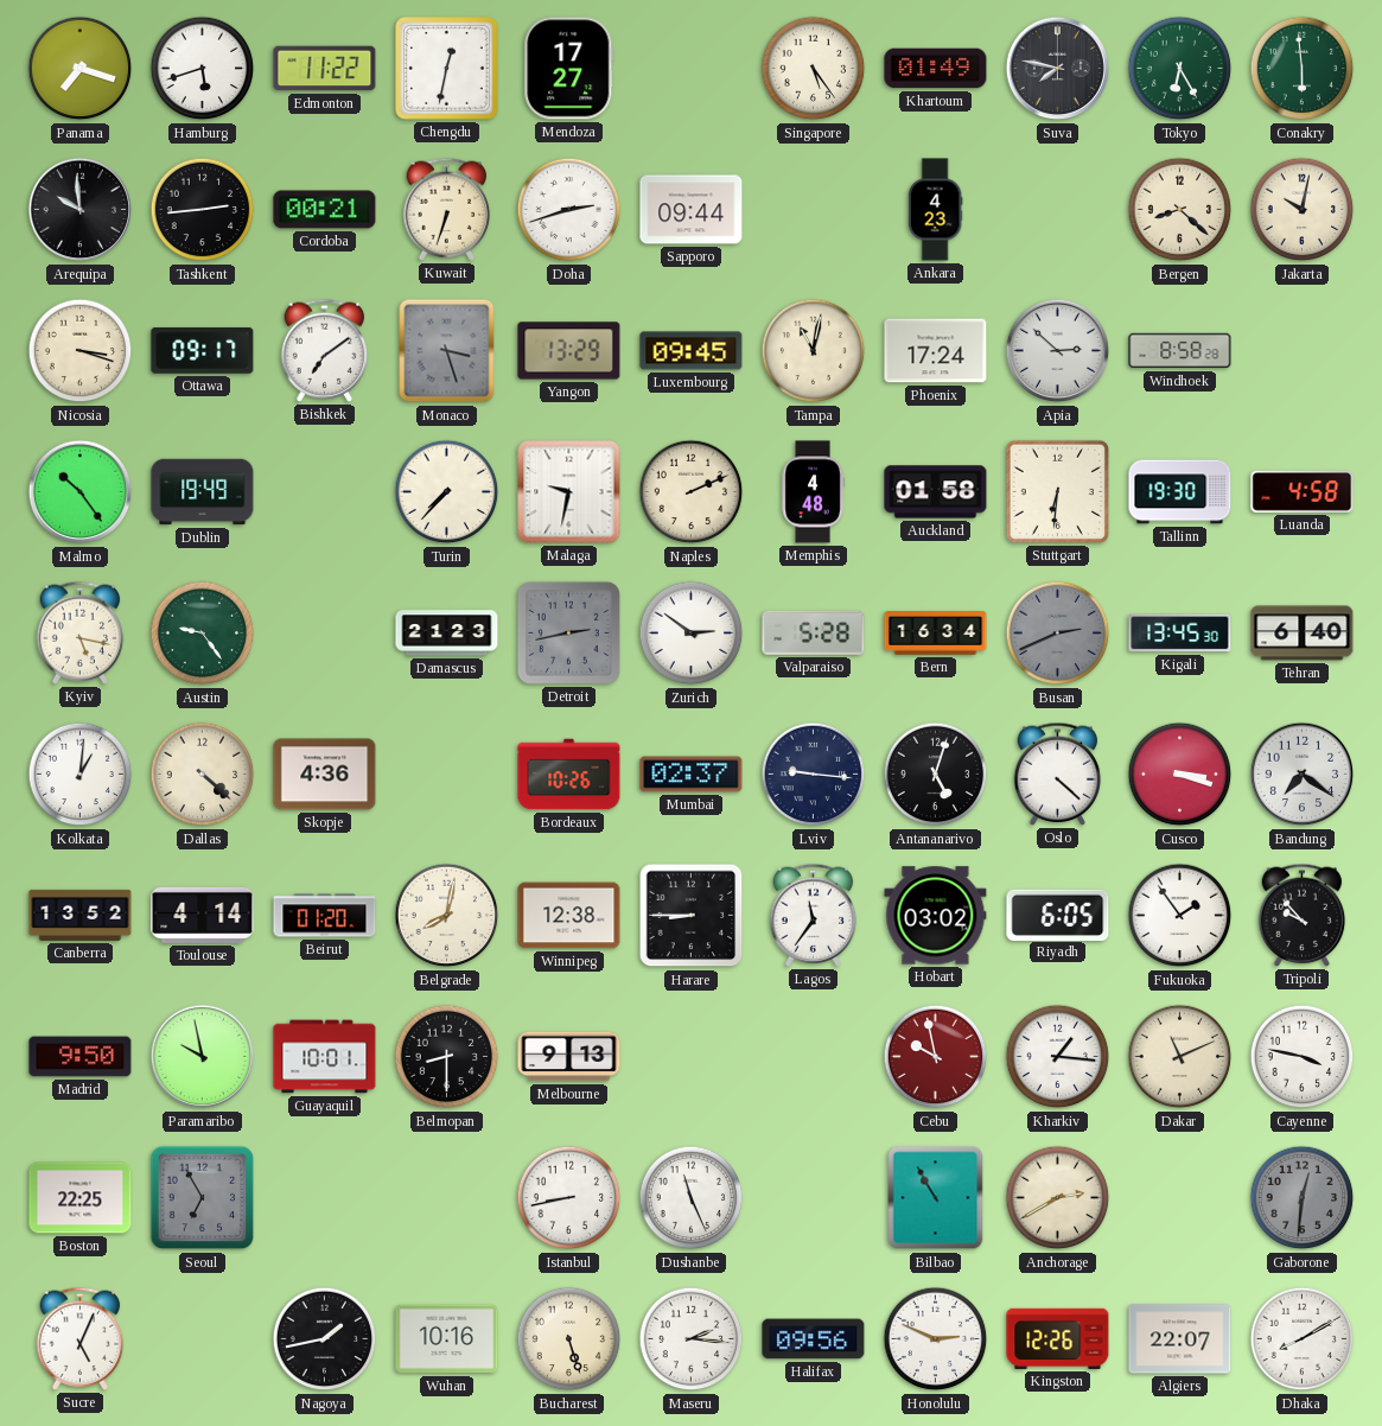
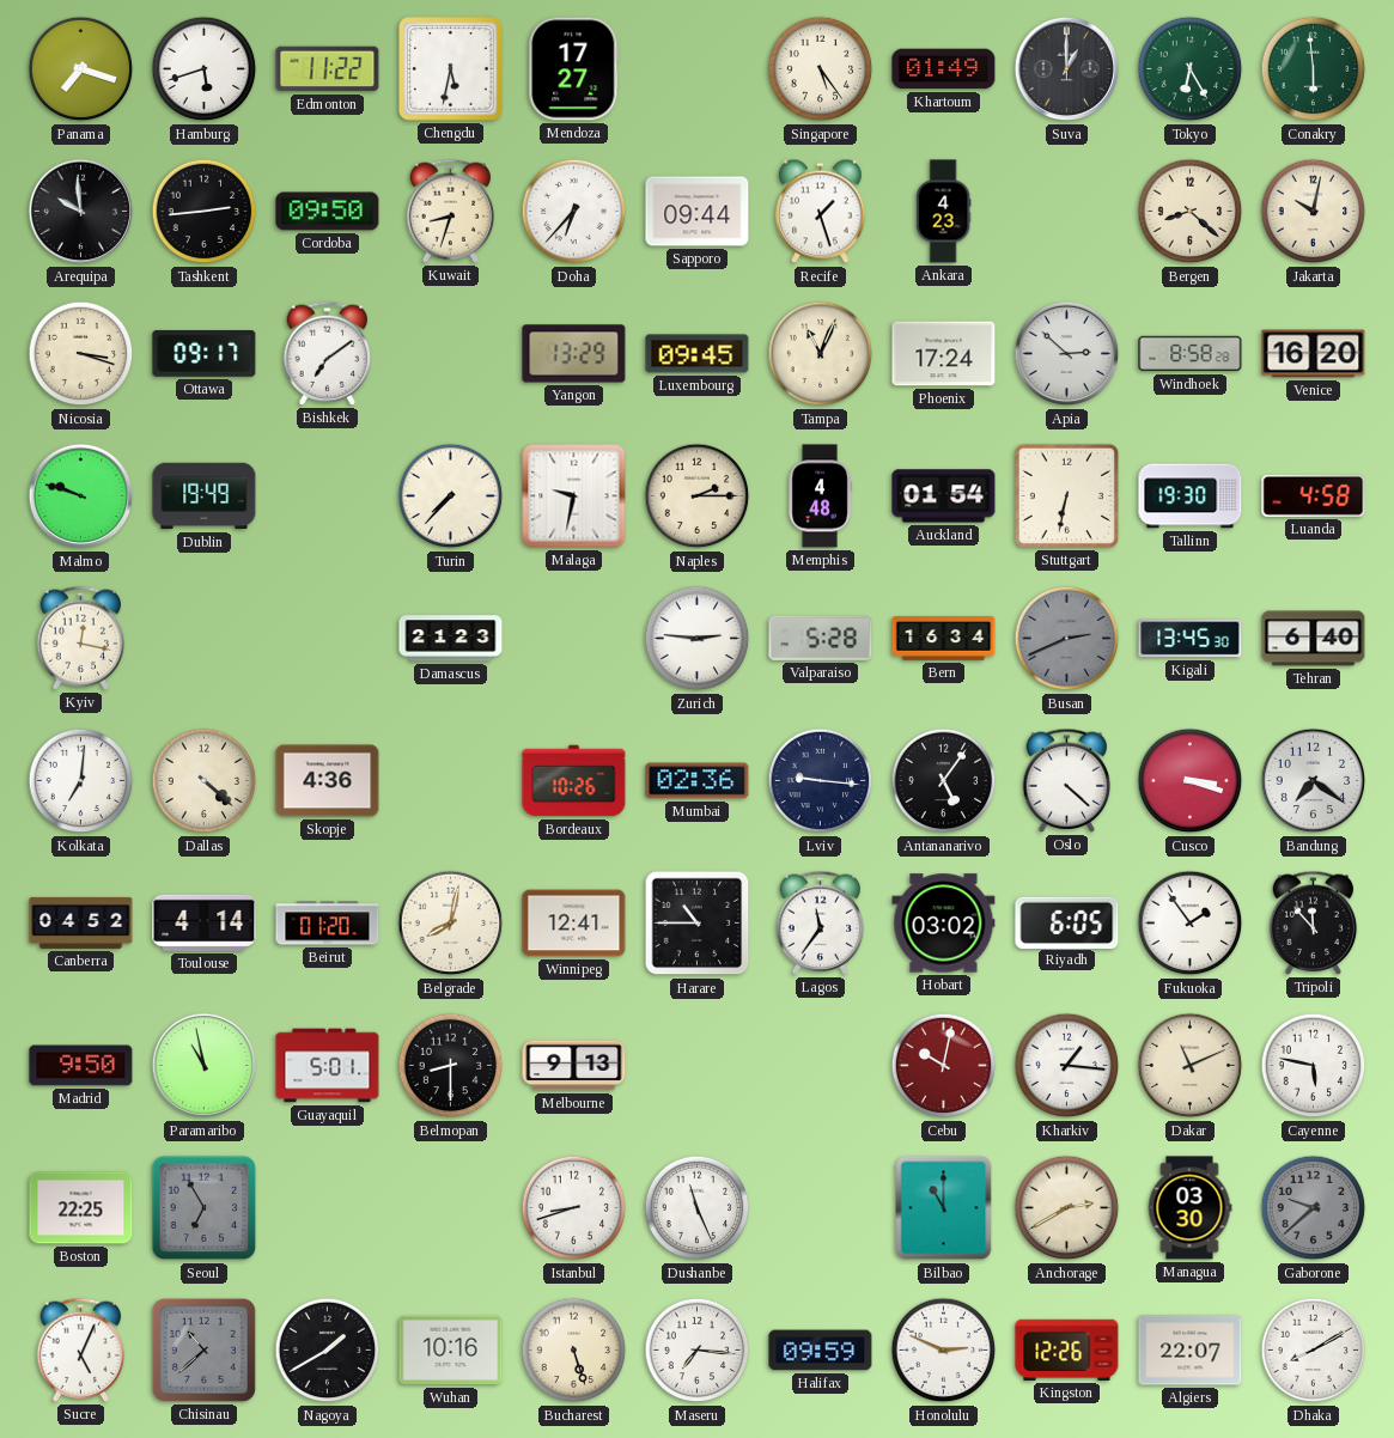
Chengdu: 12:32 -> 5:32 (451, 69)
Suva: 7:47 -> 1:00 (1067, 69)
Cordoba: 00:21 -> 09:50 (328, 212)
Kuwait: 6:33 -> 8:33 (451, 211)
Doha: 2:42 -> 6:37 (574, 212)
Recife: none -> 1:27 (821, 212)
Monaco: 3:27 -> none (447, 351)
Tampa: 11:02 -> 11:04 (821, 354)
Venice: none -> 16:20 (1314, 354)
Malmo: 10:24 -> 9:48 (81, 496)
Naples: 2:11 -> 2:15 (698, 496)
Auckland: 01:58 -> 01:54 (944, 496)
Stuttgart: 6:31 -> 6:32 (1066, 495)
Kyiv: 5:17 -> 12:17 (81, 638)
Austin: 9:24 -> none (203, 634)
Detroit: 2:43 -> none (568, 632)
Zurich: 2:51 -> 2:46 (698, 639)
Kolkata: 1:01 -> 7:01 (81, 781)
Mumbai: 02:37 -> 02:36 (698, 781)
Antananarivo: 5:03 -> 5:06 (944, 781)
Canberra: 13:52 -> 04:52 (81, 922)
Winnipeg: 12:38 -> 12:41 (574, 924)
Harare: 8:45 -> 10:45 (698, 924)
Tripoli: 9:53 -> 11:53 (1314, 922)
Paramaribo: 9:58 -> 10:58 (205, 1066)
Guayaquil: 10:01 -> 5:01 (328, 1066)
Cebu: 9:58 -> 10:02 (944, 1066)
Cayenne: 3:47 -> 5:47 (1314, 1066)
Istanbul: 8:43 -> 8:42 (574, 1208)
Bilbao: 10:55 -> 11:00 (944, 1208)
Managua: none -> 03:30 (1189, 1208)
Gaborone: 12:31 -> 9:38 (1314, 1208)
Chisinau: none -> 10:38 (203, 1349)
Nagoya: 1:43 -> 1:40 (328, 1351)
Maseru: 2:16 -> 7:16 (698, 1351)
Halifax: 09:56 -> 09:59 (821, 1351)
